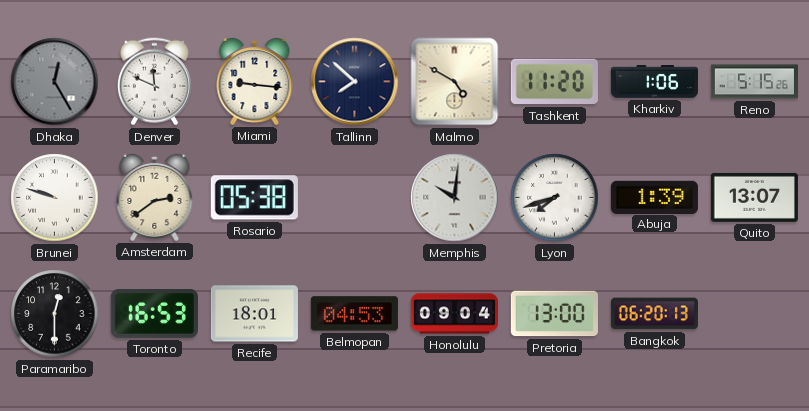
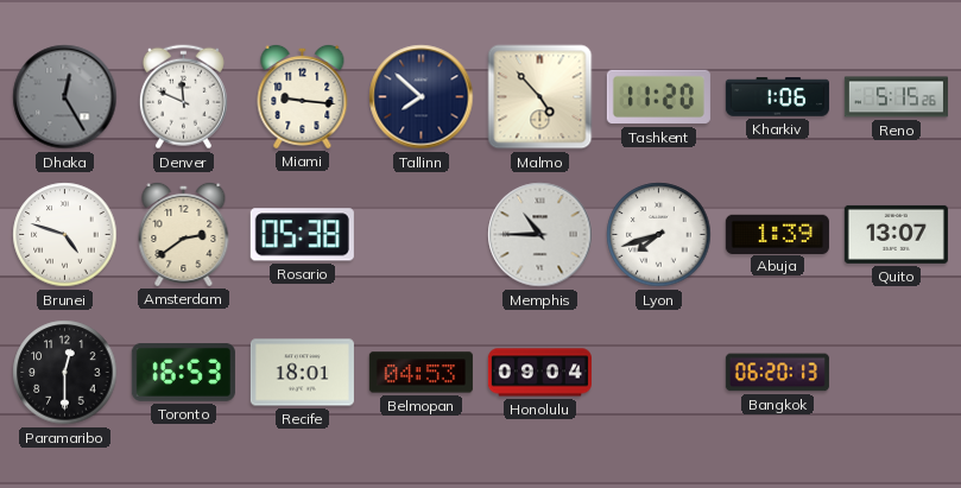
Malmo: 4:50 -> 4:53 (540, 97)
Brunei: 9:48 -> 4:48 (65, 235)
Memphis: 10:01 -> 10:45 (540, 235)
Pretoria: 13:00 -> none (554, 314)
